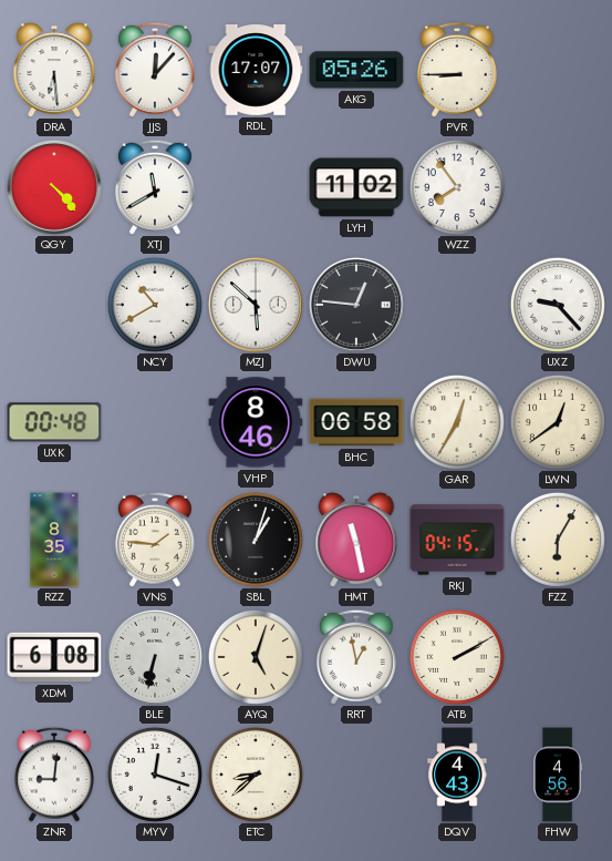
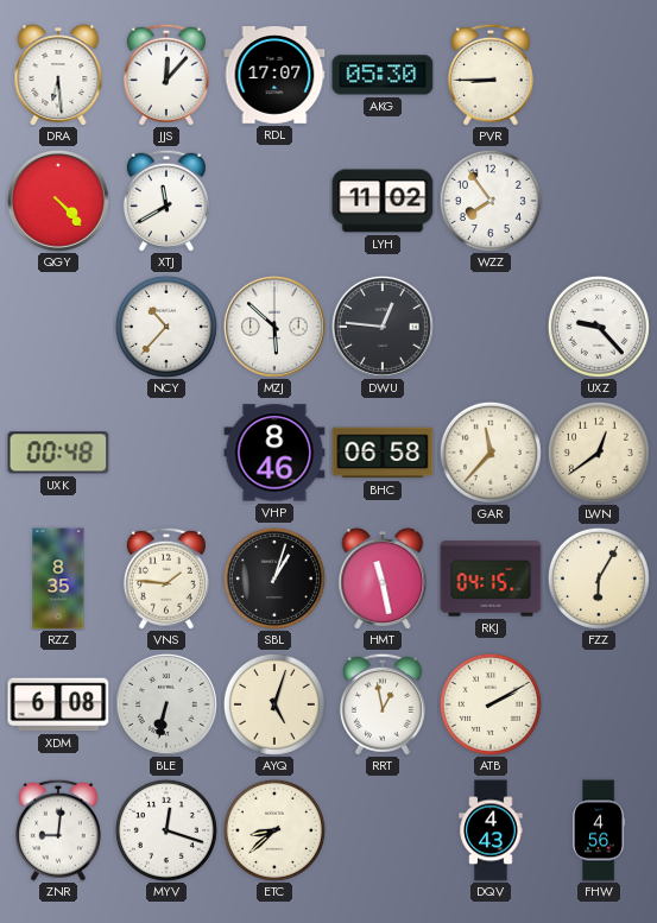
AKG: 05:26 -> 05:30 (383, 75)
NCY: 10:40 -> 10:37 (166, 327)
GAR: 12:35 -> 11:37 (491, 453)
